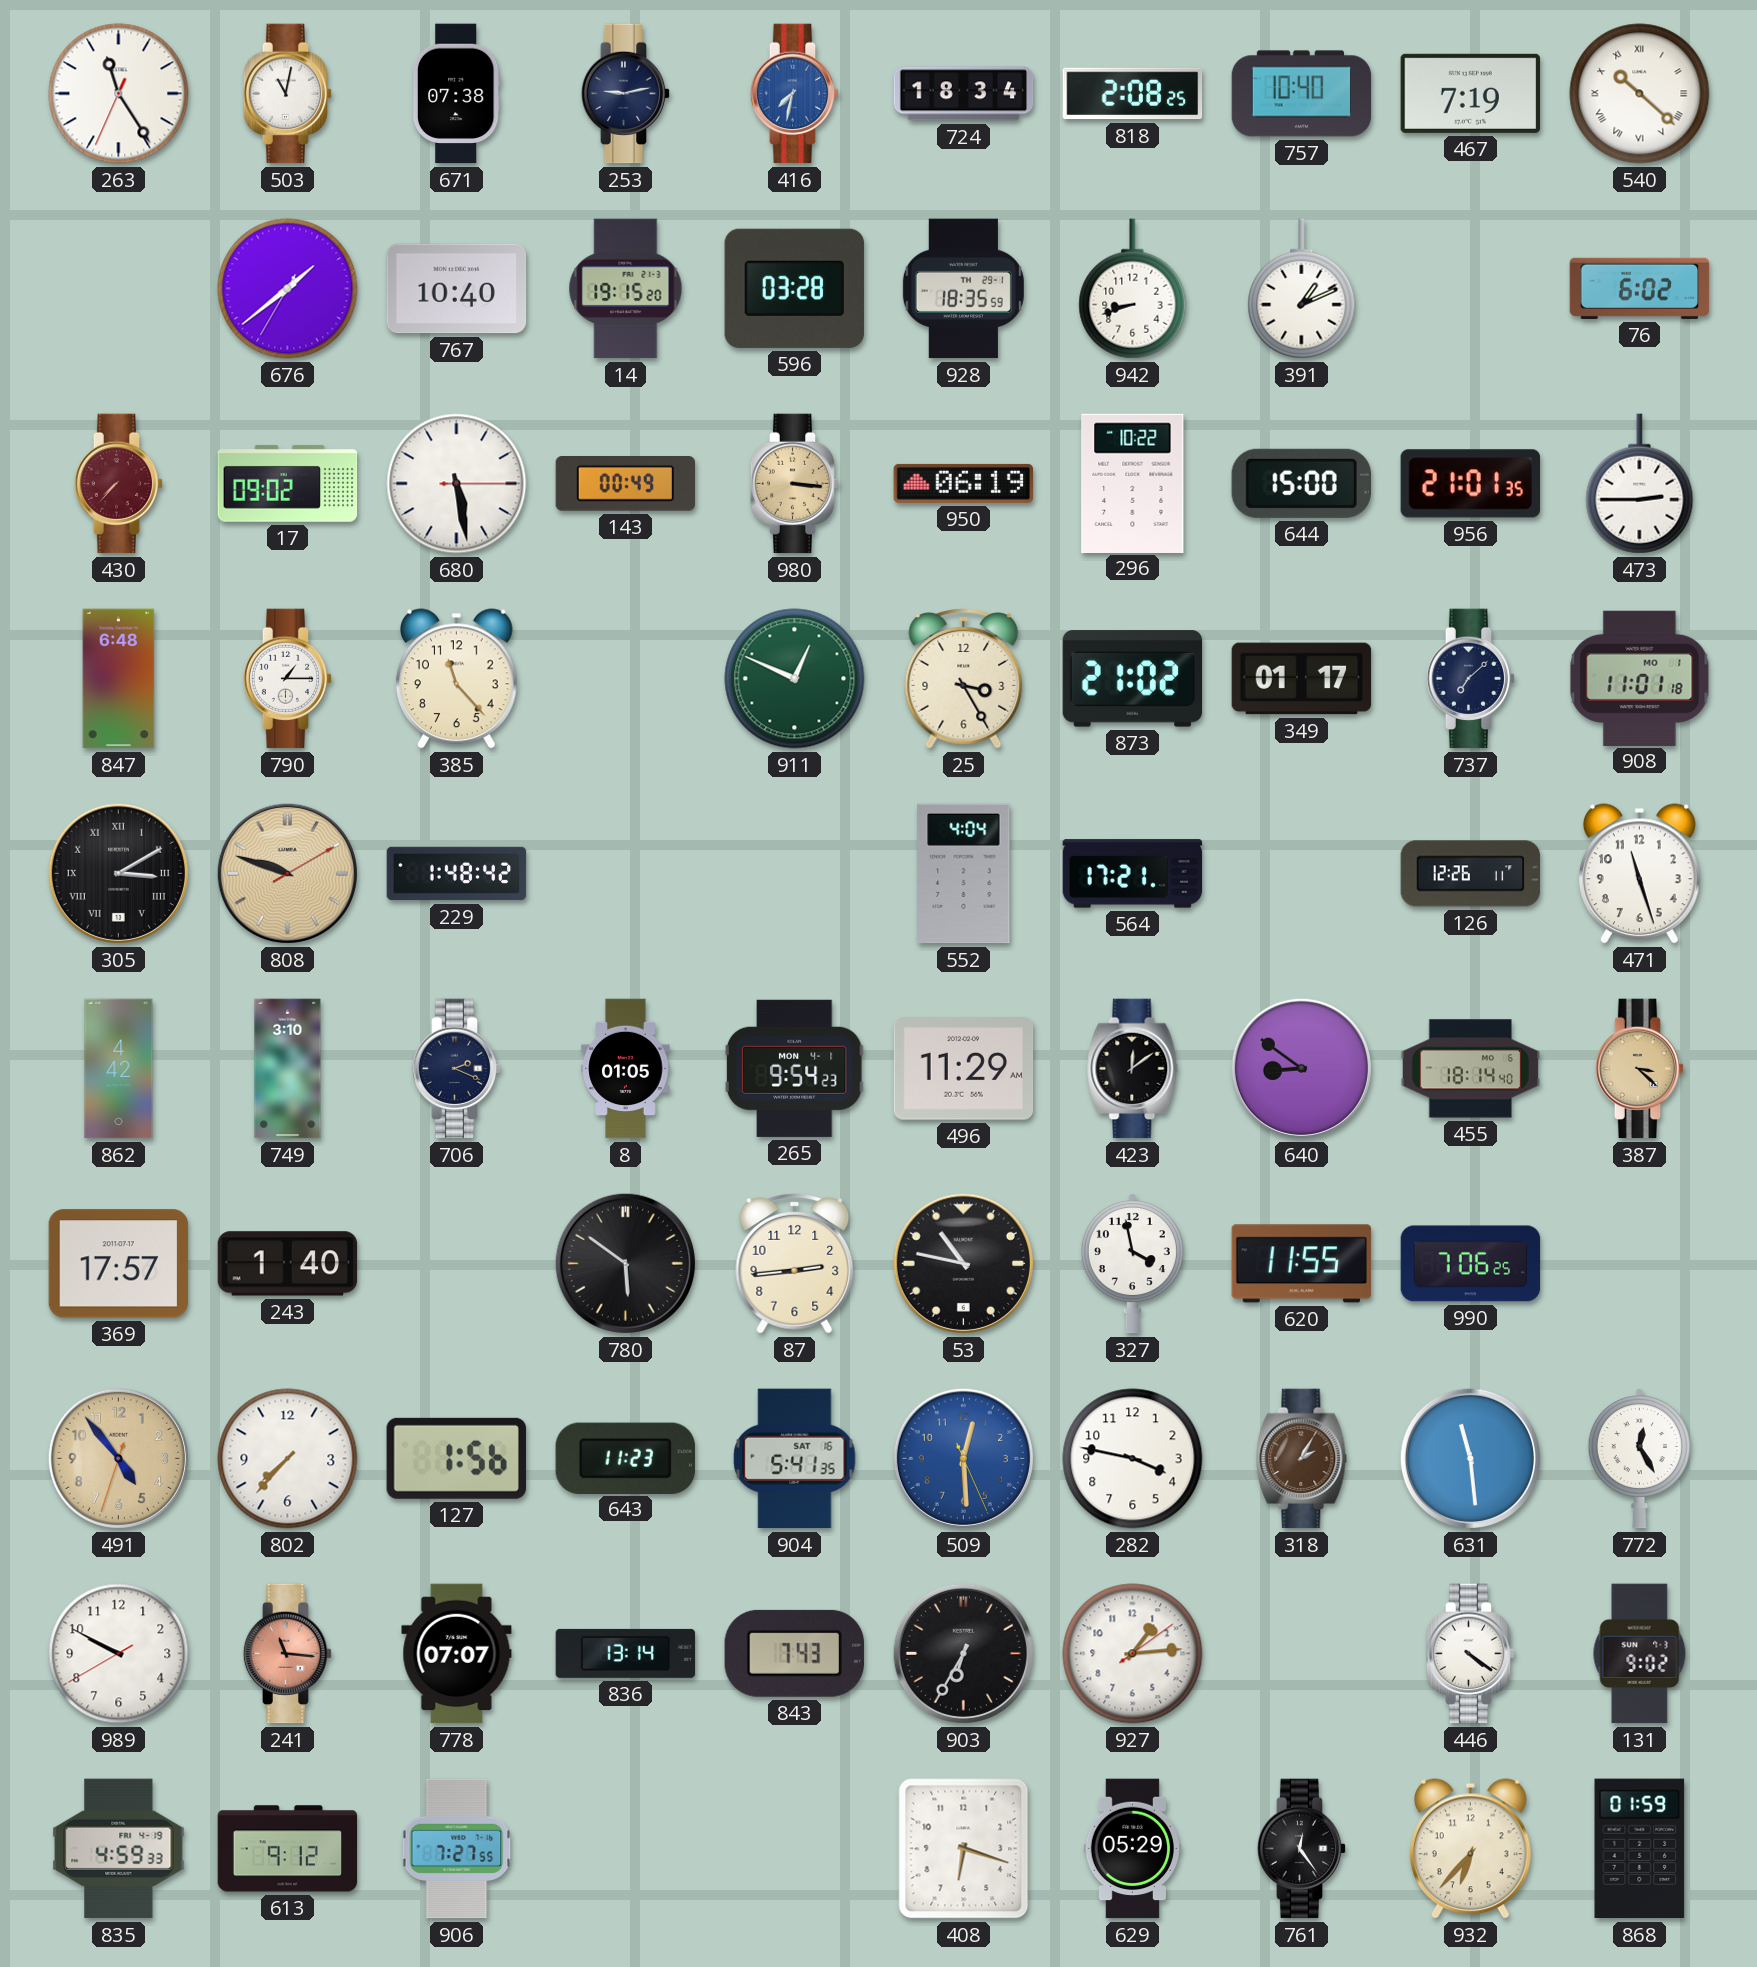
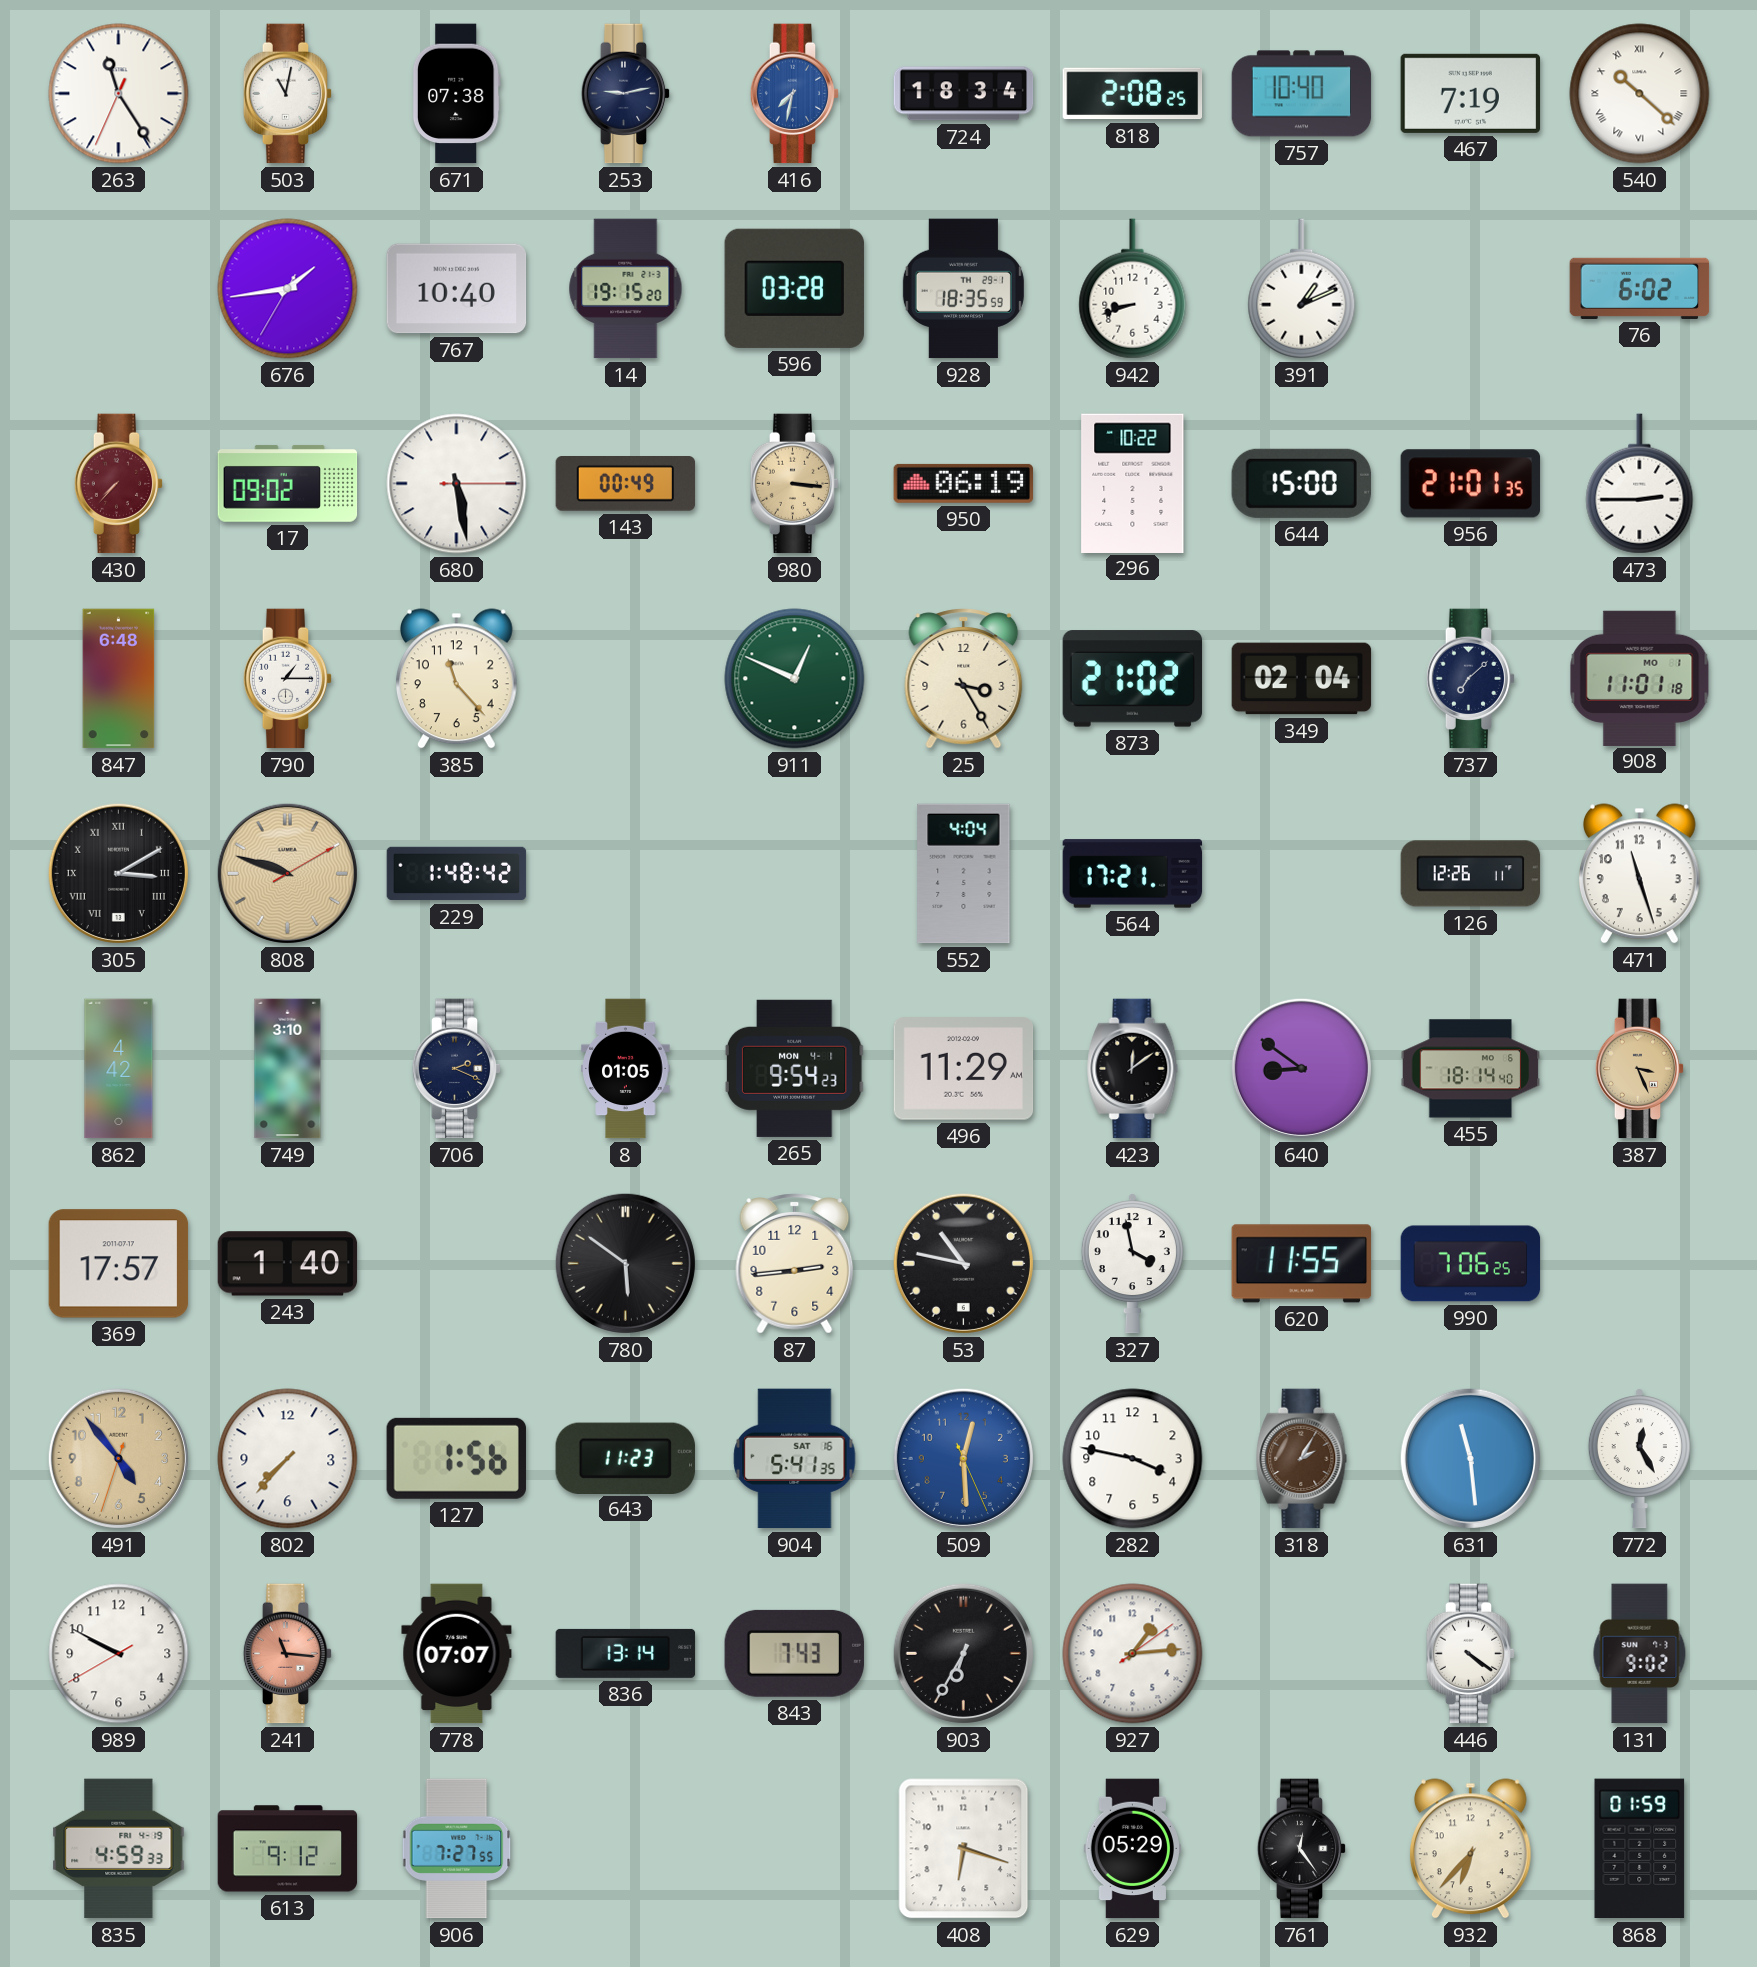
676: 1:38 -> 1:43 (288, 289)
349: 01:17 -> 02:04 (1302, 679)
387: 3:22 -> 3:26 (1640, 1069)
